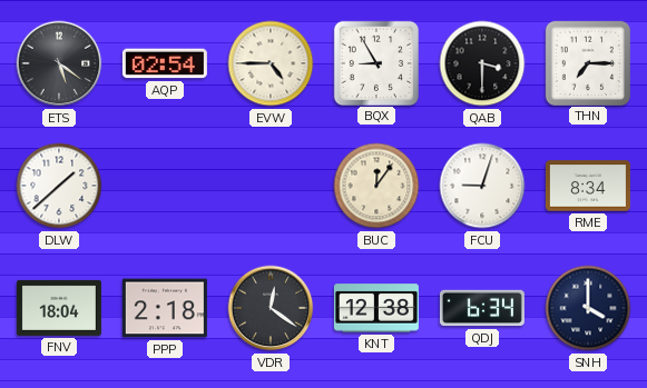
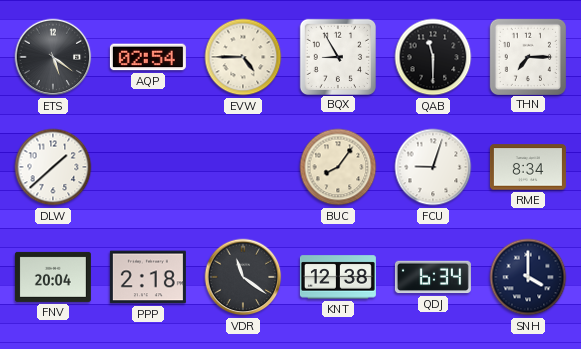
QAB: 3:30 -> 11:30 (433, 57)
BUC: 12:06 -> 8:06 (338, 167)
FNV: 18:04 -> 20:04 (53, 277)
VDR: 12:21 -> 11:21 (243, 277)
